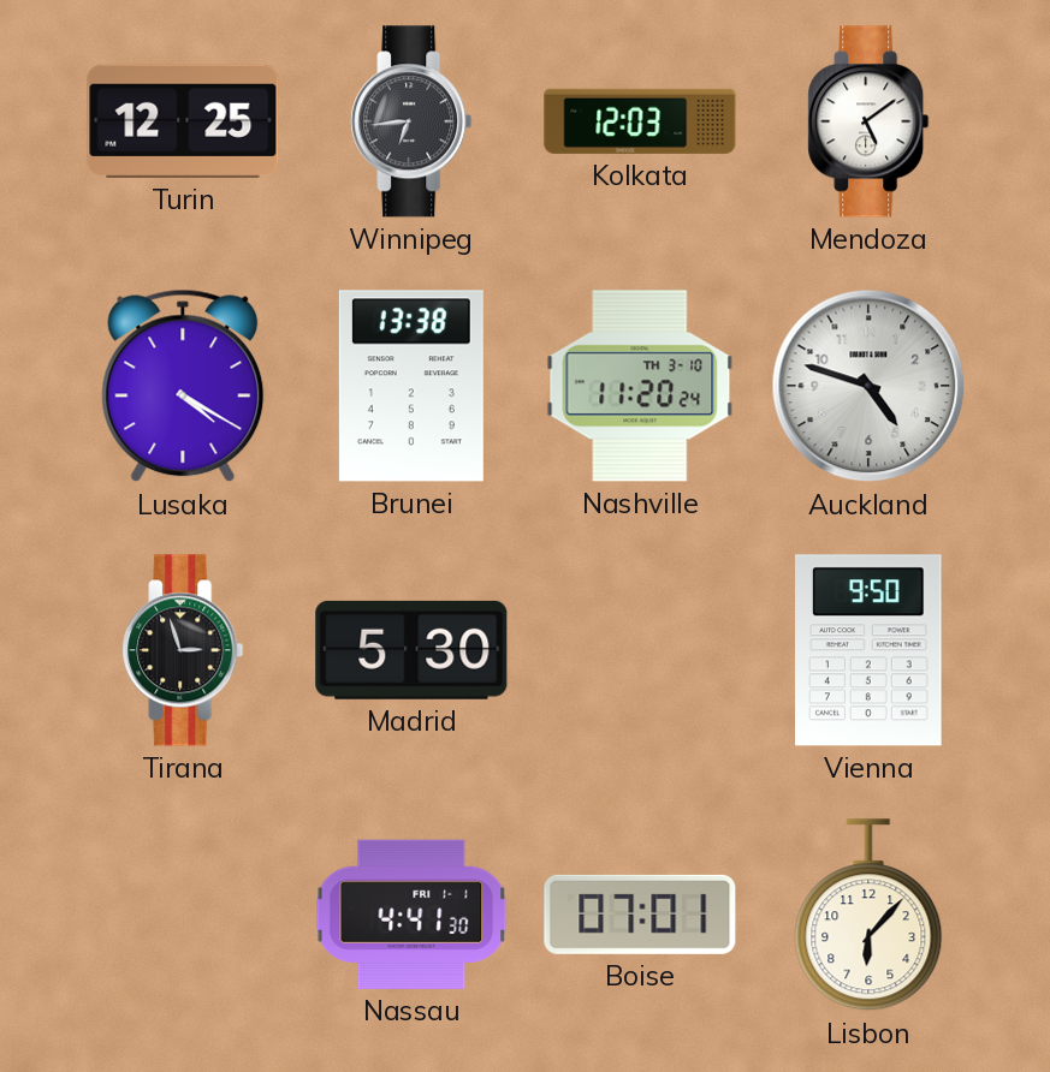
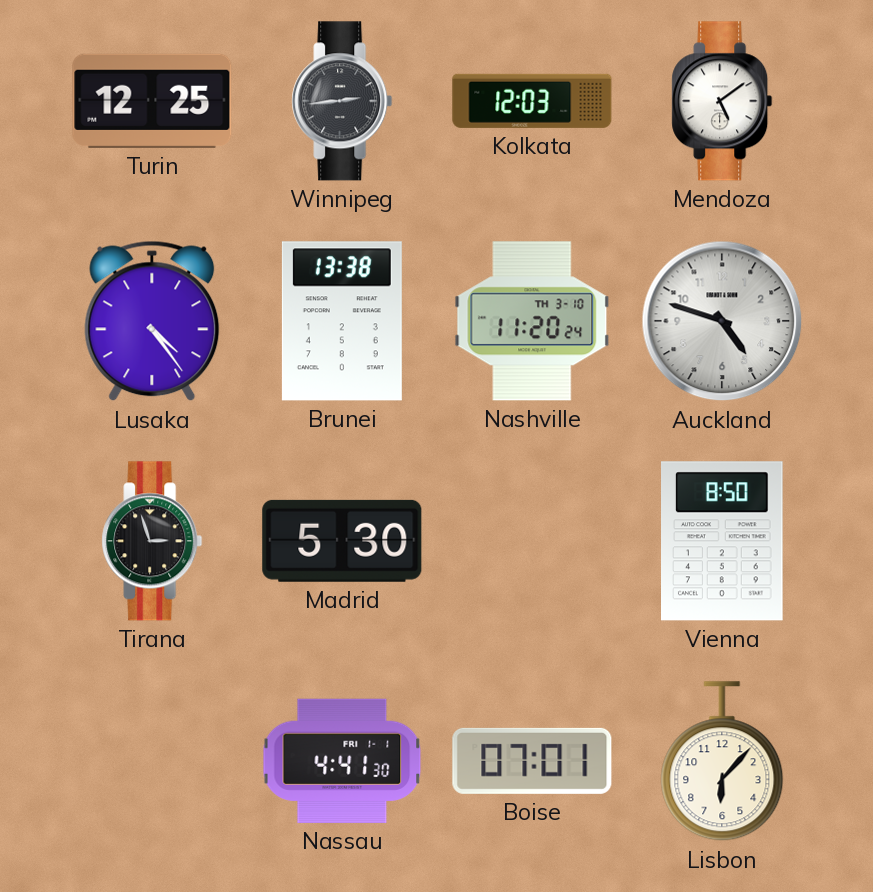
Winnipeg: 6:44 -> 2:44 (342, 101)
Lusaka: 4:20 -> 4:24 (152, 321)
Vienna: 9:50 -> 8:50 (723, 541)
